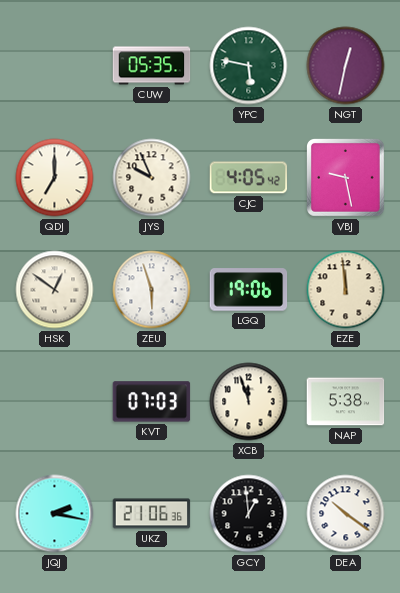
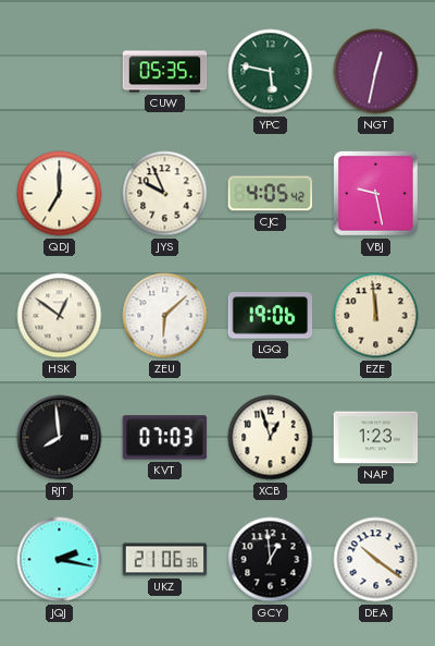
ZEU: 5:57 -> 6:08 (165, 316)
RJT: none -> 7:59 (60, 438)
XCB: 11:57 -> 12:57 (271, 438)
NAP: 5:38 -> 1:23 (376, 438)
